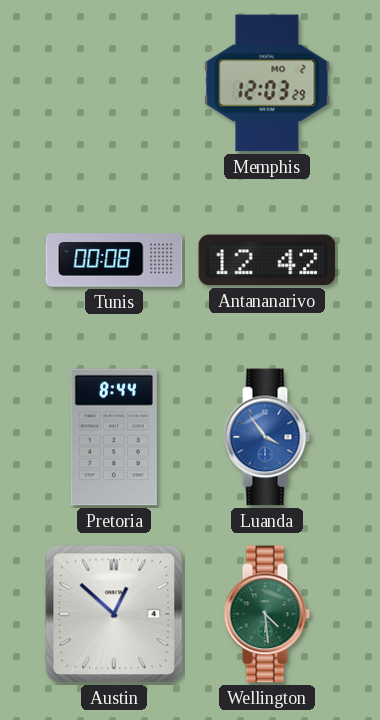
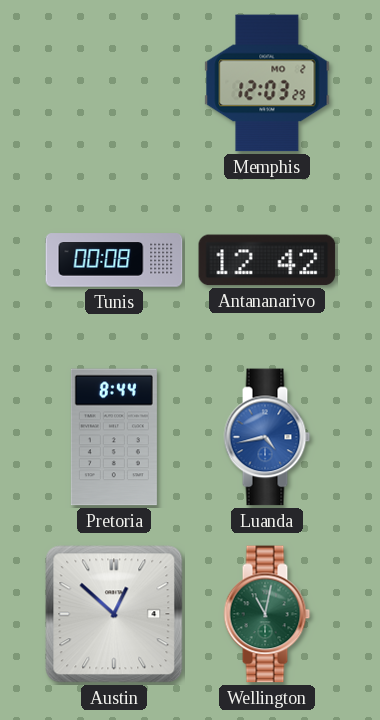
Luanda: 3:54 -> 4:43 (267, 437)
Wellington: 4:29 -> 11:02 (267, 614)
